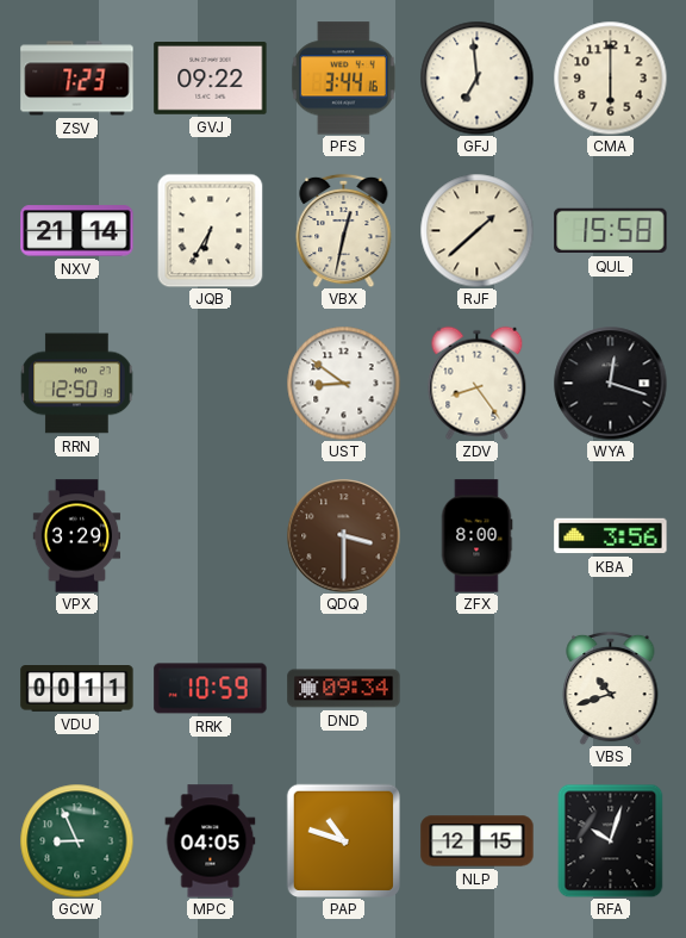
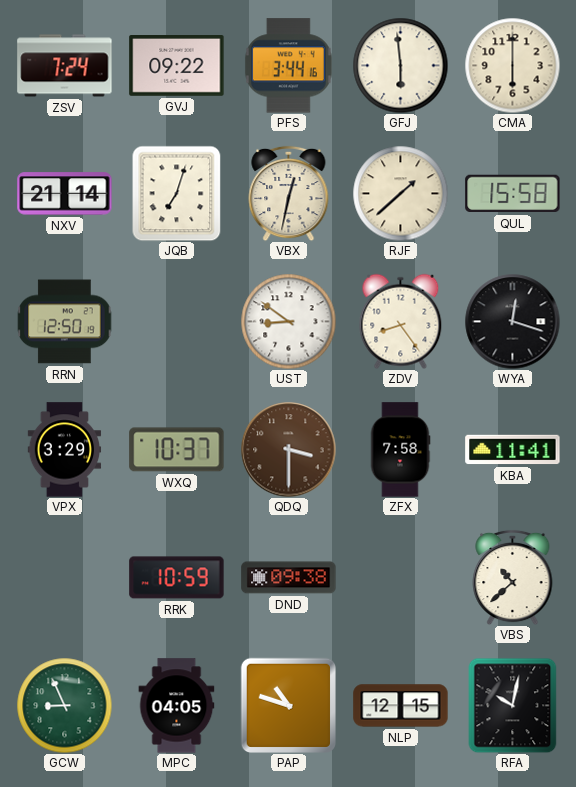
ZSV: 7:23 -> 7:24 (65, 66)
GFJ: 6:59 -> 5:59 (400, 65)
JQB: 6:35 -> 7:03 (177, 193)
WXQ: none -> 10:37 (177, 450)
ZFX: 8:00 -> 7:58 (400, 450)
KBA: 3:56 -> 11:41 (513, 450)
VDU: 00:11 -> none (77, 689)
DND: 09:34 -> 09:38 (289, 578)
VBS: 10:42 -> 10:38 (513, 577)
RFA: 10:03 -> 10:02 (513, 705)
